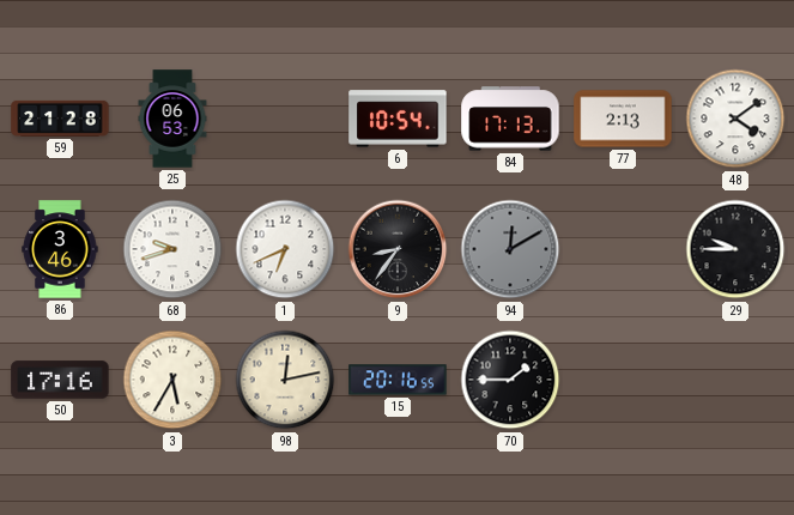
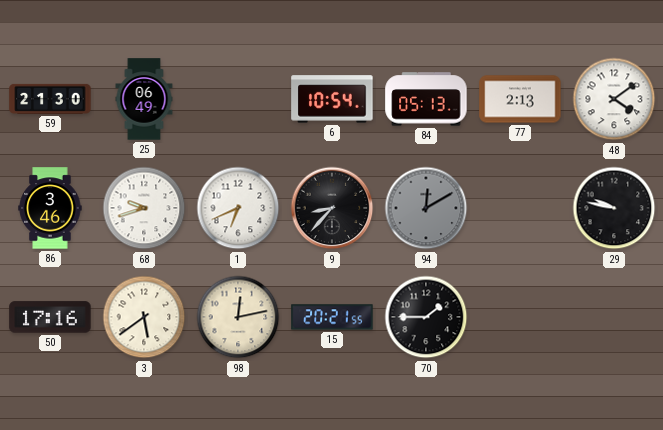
59: 21:28 -> 21:30 (50, 99)
25: 06:53 -> 06:49 (144, 99)
84: 17:13 -> 05:13 (426, 99)
9: 8:36 -> 8:37 (332, 208)
29: 9:45 -> 9:47 (614, 208)
3: 5:35 -> 5:39 (144, 317)
15: 20:16 -> 20:21 (332, 317)
